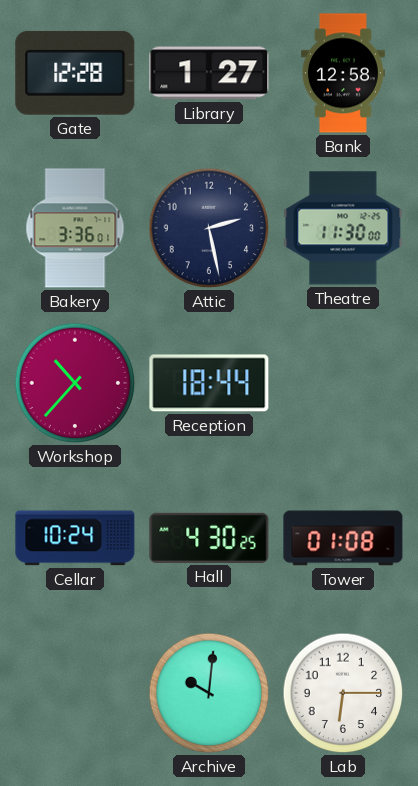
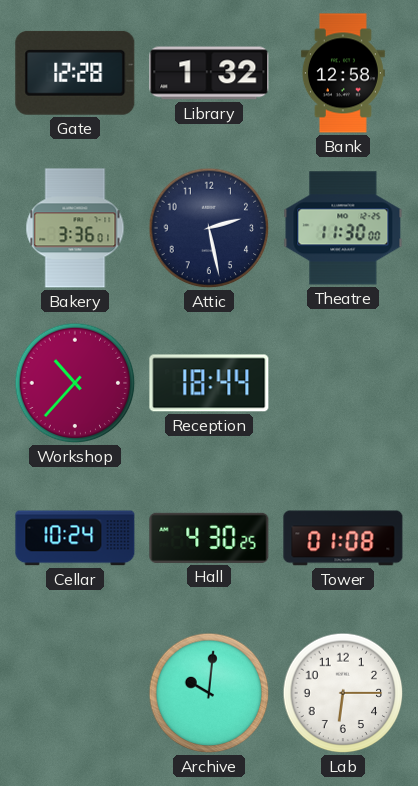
Library: 1:27 -> 1:32 (209, 73)
